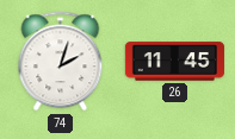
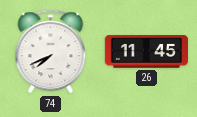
74: 2:03 -> 7:41 (51, 52)
